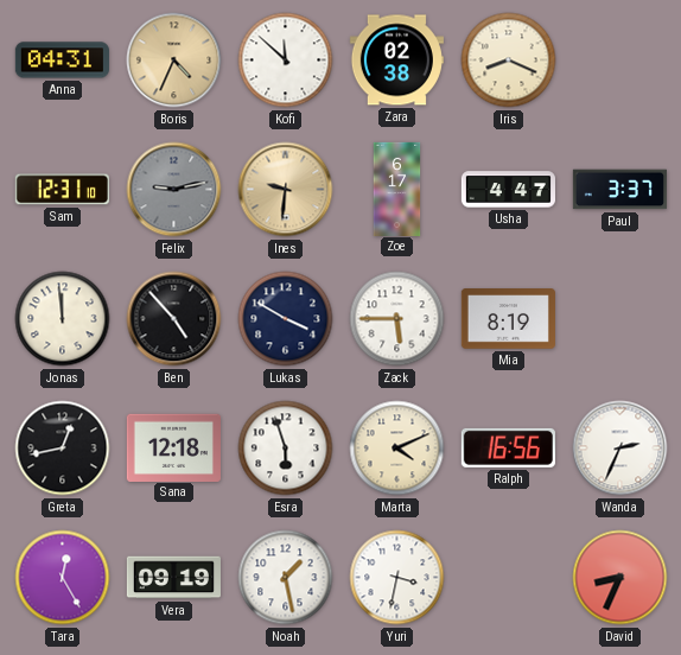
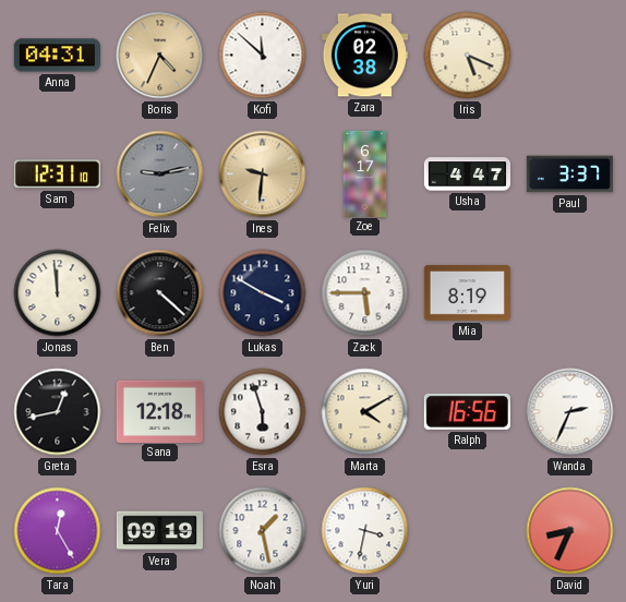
Iris: 8:19 -> 5:19 (468, 56)
Ben: 4:53 -> 4:22 (160, 293)
Marta: 4:11 -> 4:10 (365, 412)
